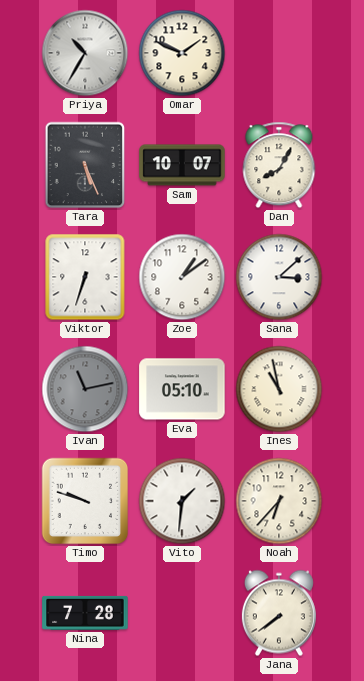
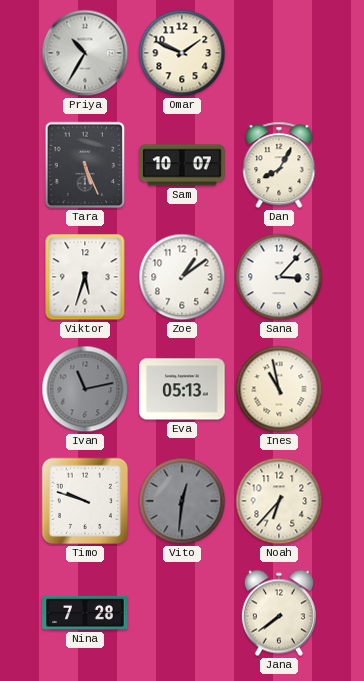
Viktor: 6:33 -> 5:33 (85, 277)
Sana: 3:08 -> 3:07 (279, 277)
Eva: 05:10 -> 05:13 (182, 389)
Vito: 1:31 -> 12:31 (182, 501)
Vito dial: white -> grey (182, 501)
